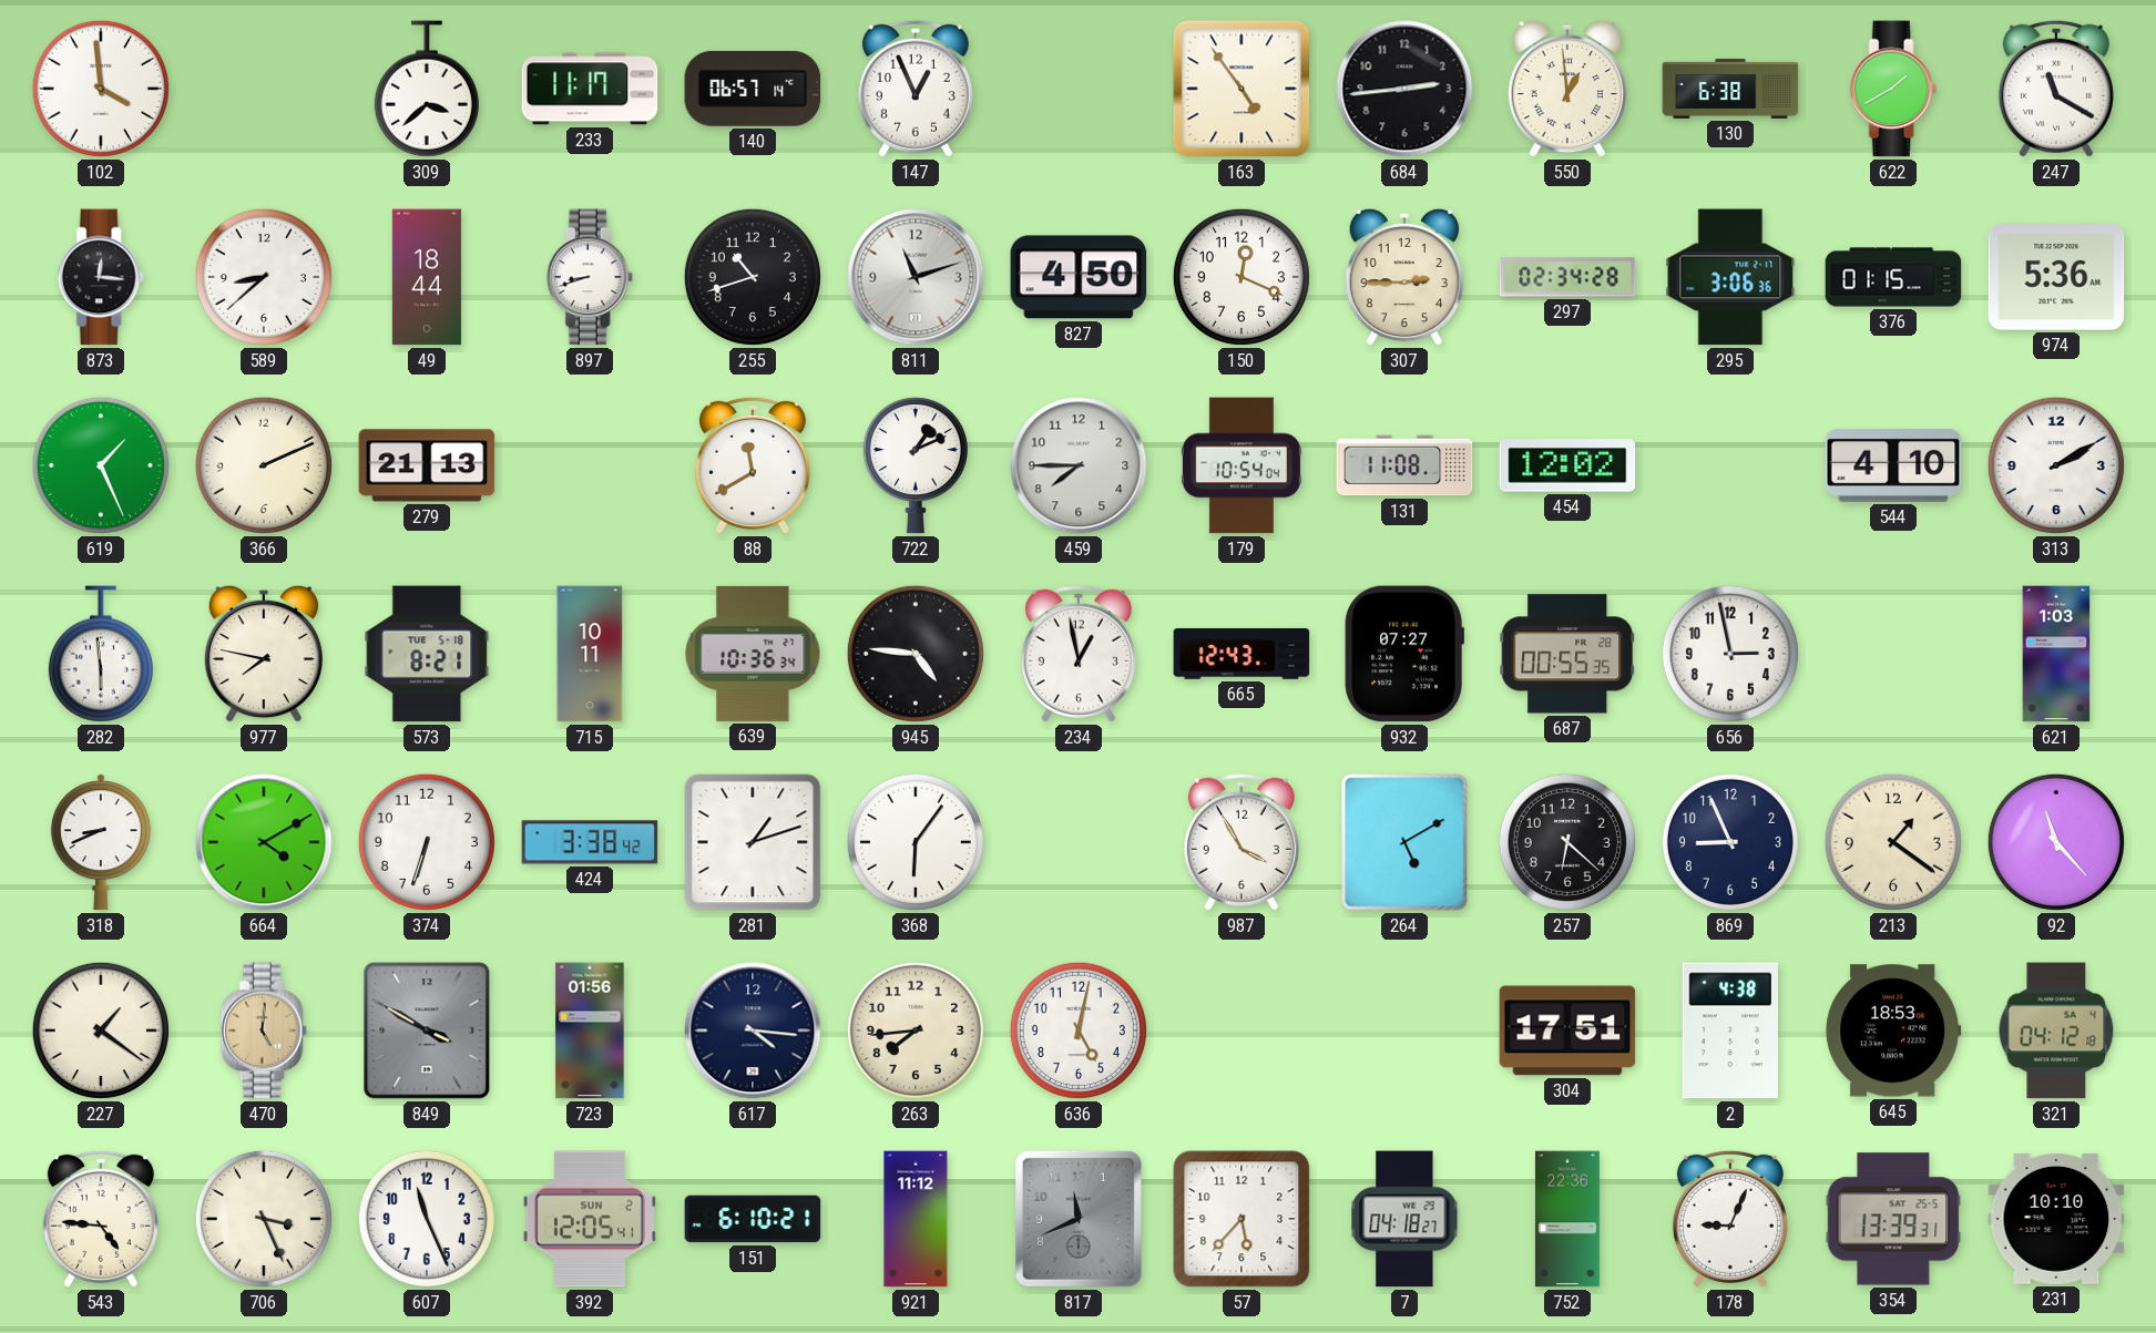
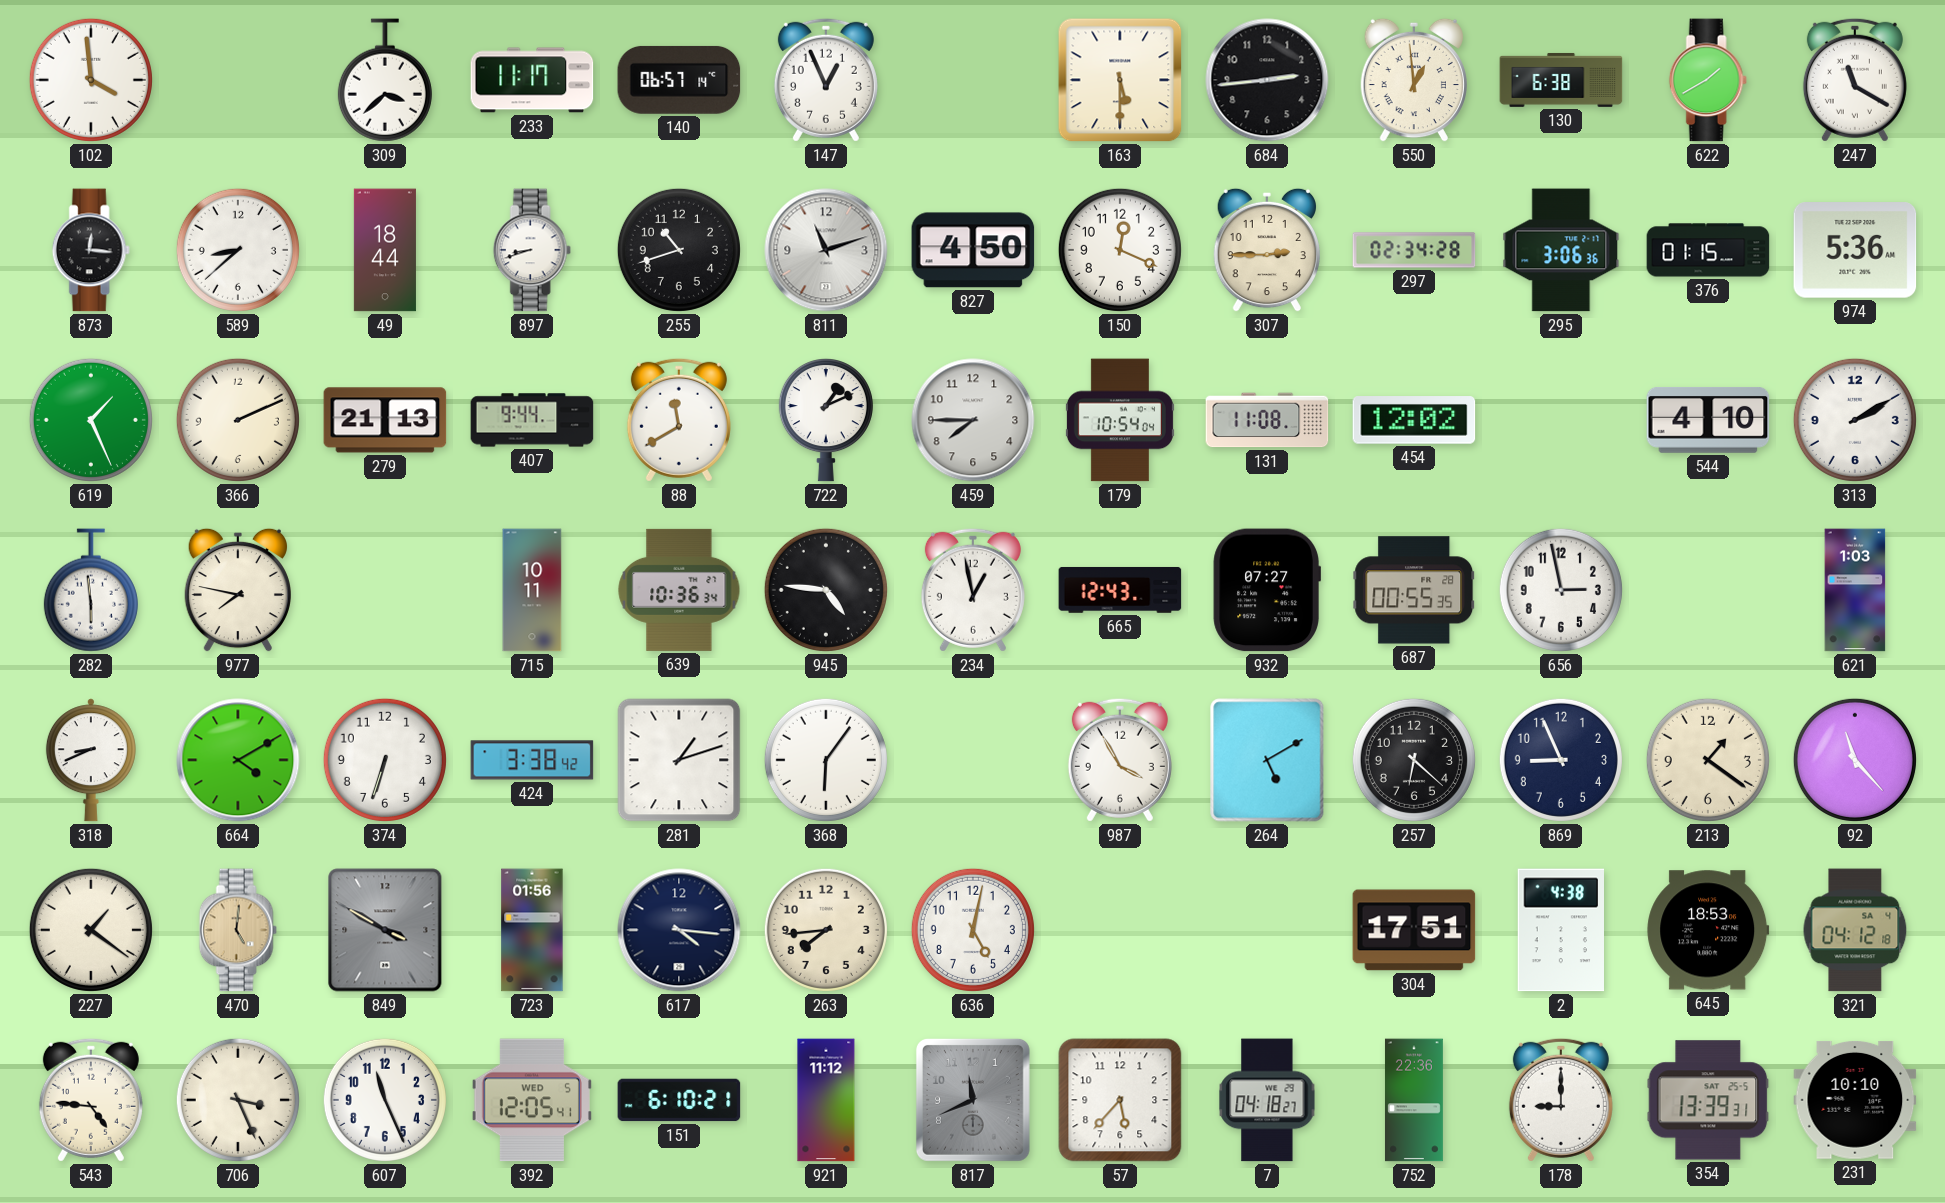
163: 4:54 -> 5:30 (1120, 80)
407: none -> 9:44 (532, 420)
573: 8:21 -> none (427, 654)
392 date: SUN 2 -> WED 5 (532, 1100)
178: 9:04 -> 9:00 (1561, 1100)
